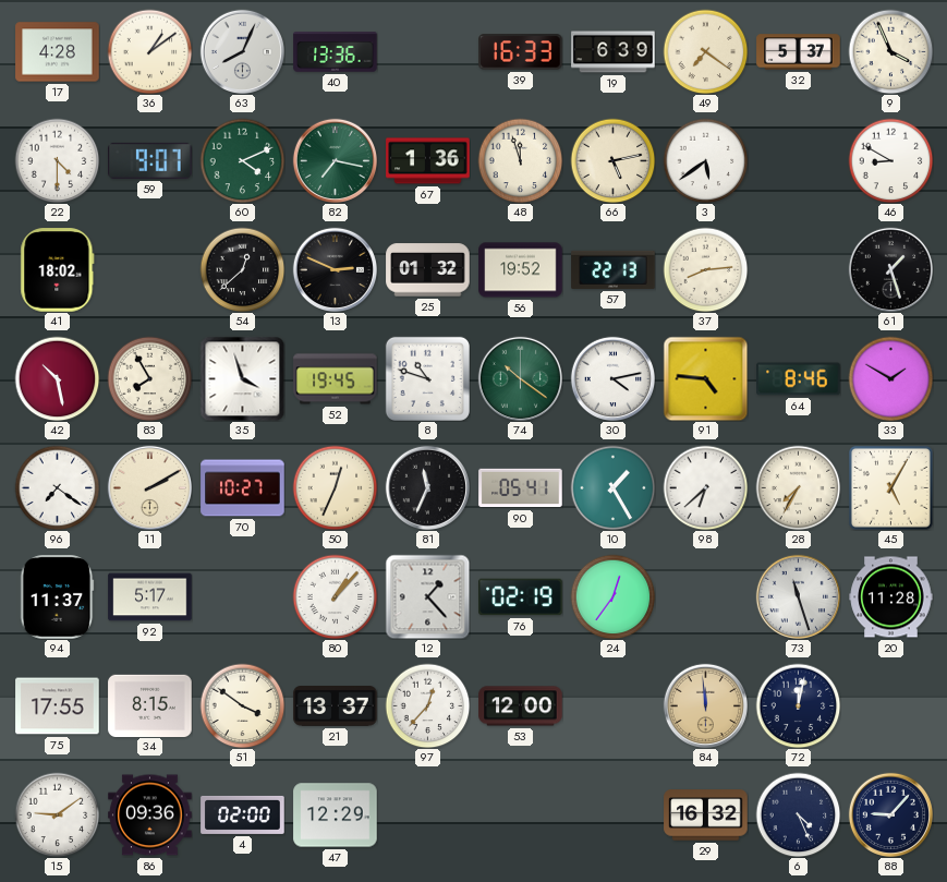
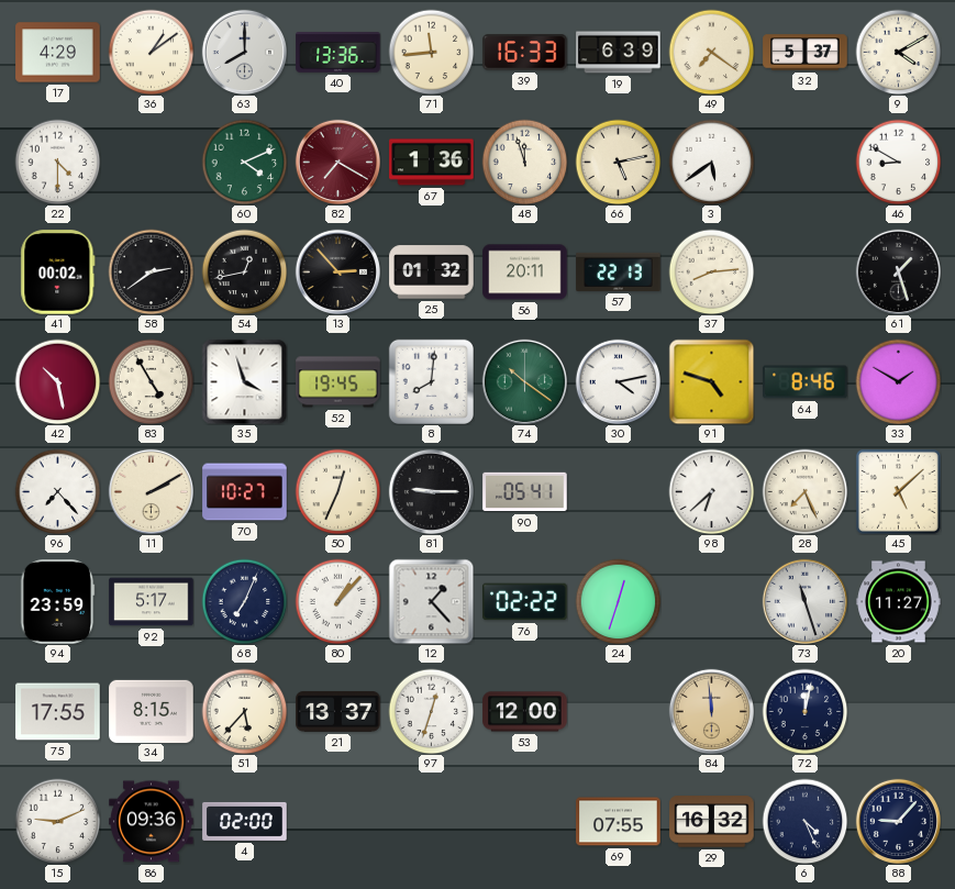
17: 4:28 -> 4:29 (58, 53)
63: 8:04 -> 8:00 (244, 52)
71: none -> 11:44 (431, 52)
9: 3:56 -> 4:10 (898, 52)
59: 9:07 -> none (150, 160)
82: 7:17 -> 7:20 (337, 162)
82 dial: green -> burgundy (337, 162)
41: 18:02 -> 00:02 (58, 273)
58: none -> 2:39 (151, 271)
54: 12:38 -> 12:43 (244, 271)
13: 2:49 -> 2:53 (337, 271)
56: 19:52 -> 20:11 (525, 273)
83: 7:55 -> 4:55 (151, 381)
8: 10:48 -> 8:01 (431, 381)
91: 4:46 -> 4:48 (711, 381)
96: 7:21 -> 7:23 (57, 491)
81: 11:34 -> 9:15 (431, 491)
10: 1:25 -> none (612, 487)
28: 7:35 -> 7:26 (804, 491)
45: 5:05 -> 5:08 (899, 492)
94: 11:37 -> 23:59 (58, 602)
68: none -> 7:04 (244, 601)
76: 02:19 -> 02:22 (525, 602)
24: 12:36 -> 12:33 (618, 601)
20: 11:28 -> 11:27 (899, 602)
51: 3:51 -> 5:37 (244, 711)
97: 12:37 -> 12:33 (431, 711)
15: 9:09 -> 9:11 (57, 821)
47: 12:29 -> none (336, 815)
69: none -> 07:55 (619, 822)
